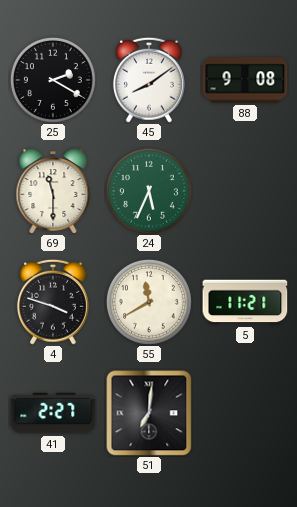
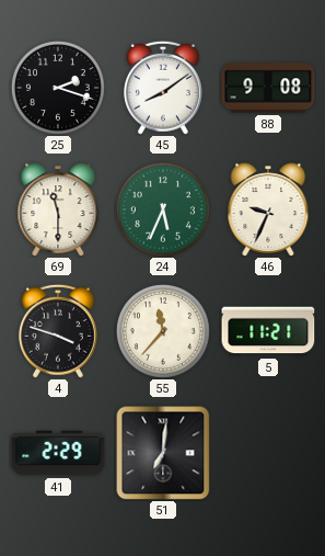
25: 2:20 -> 2:18 (58, 88)
46: none -> 9:34 (268, 209)
55: 11:40 -> 11:37 (163, 331)
41: 2:27 -> 2:29 (58, 453)
